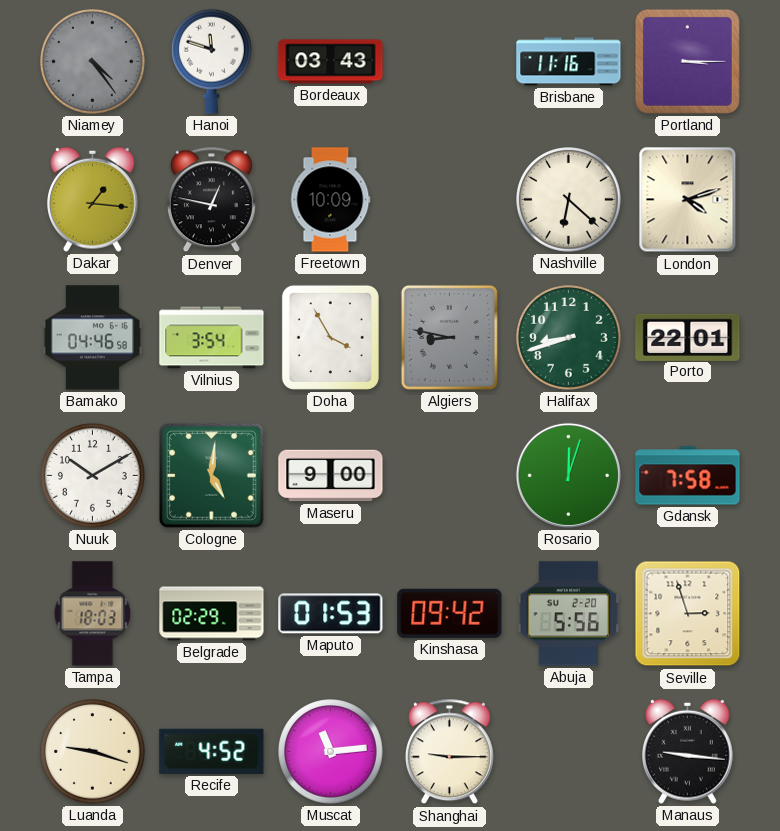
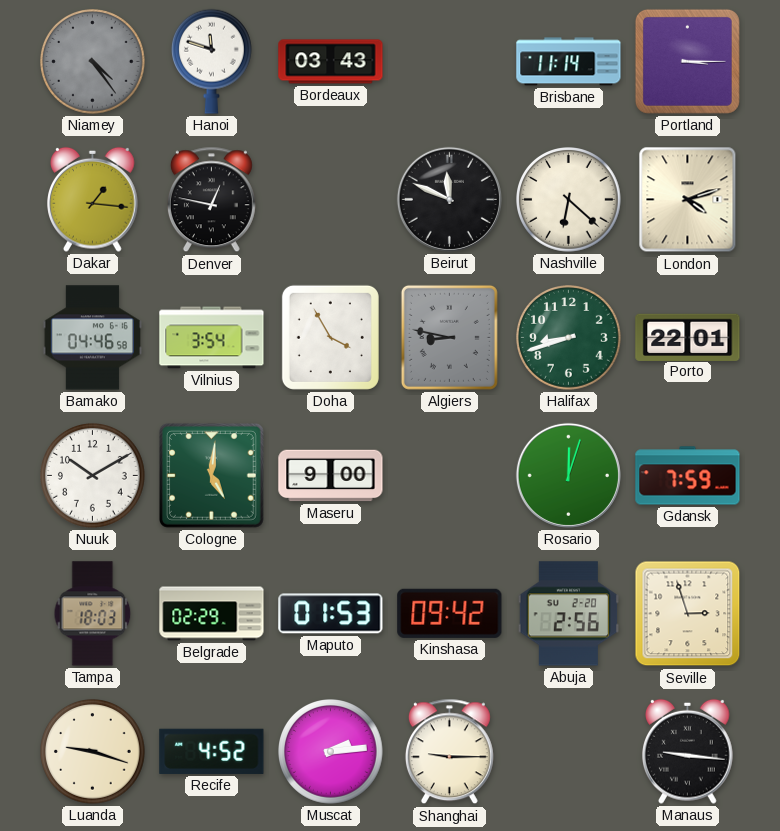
Brisbane: 11:16 -> 11:14 (569, 62)
Freetown: 10:09 -> none (330, 200)
Beirut: none -> 11:49 (449, 199)
Gdansk: 7:58 -> 7:59 (688, 476)
Abuja: 5:56 -> 2:56 (568, 614)
Muscat: 11:14 -> 2:14 (331, 752)
